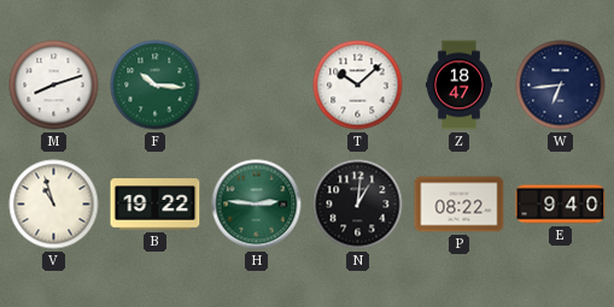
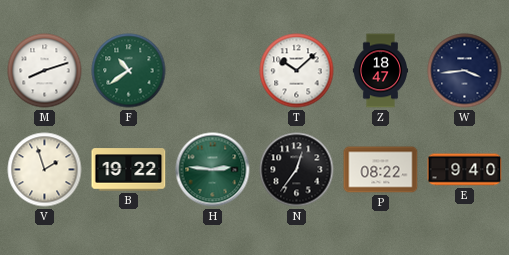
F: 10:16 -> 10:39 (129, 71)
W: 6:44 -> 3:44 (465, 71)
V: 10:57 -> 1:57 (45, 170)
N: 1:01 -> 12:36 (297, 170)
